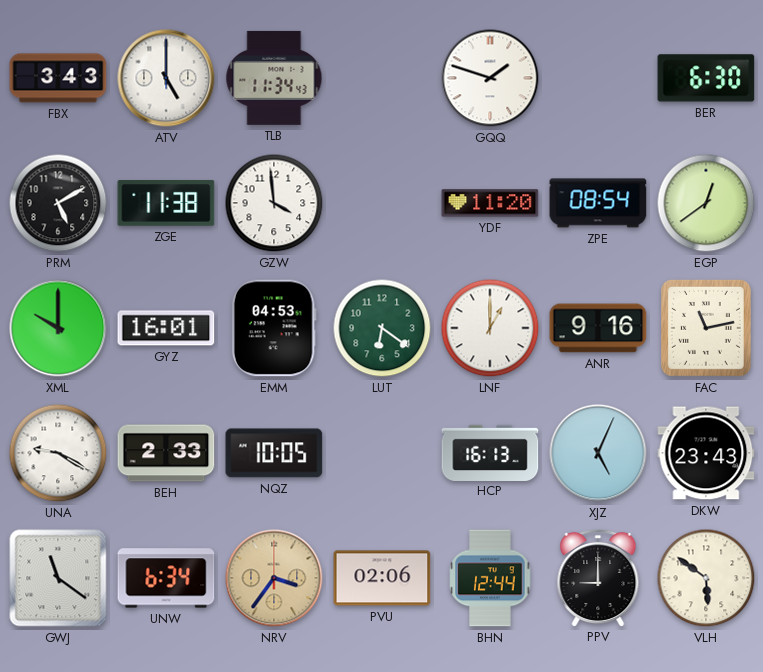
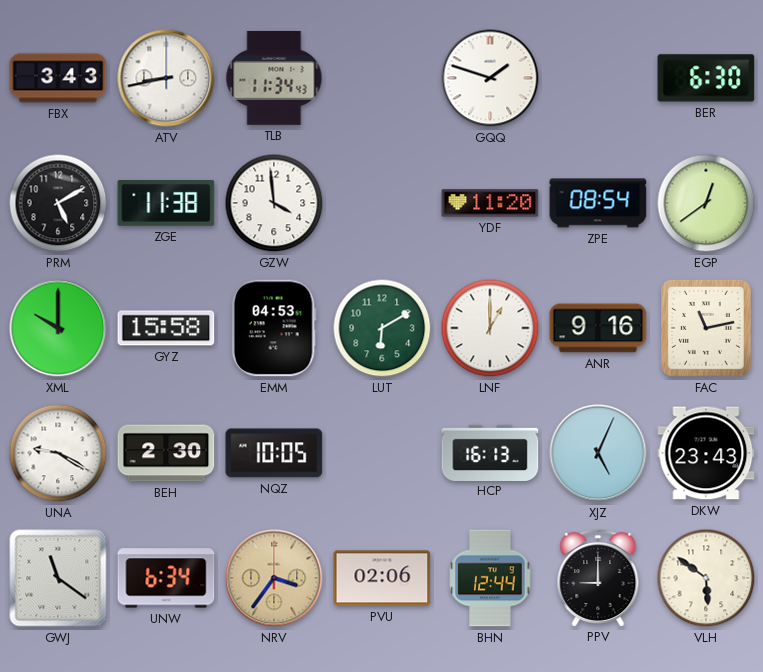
ATV: 5:00 -> 8:43 (166, 78)
GYZ: 16:01 -> 15:58 (166, 328)
LUT: 6:21 -> 6:10 (382, 328)
BEH: 2:33 -> 2:30 (166, 453)
